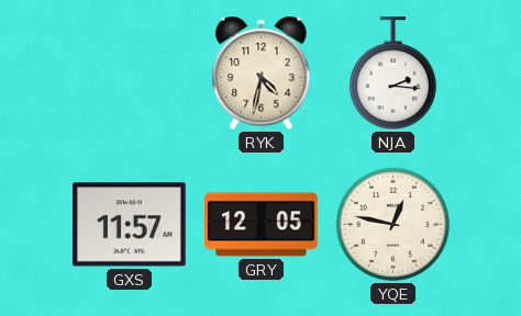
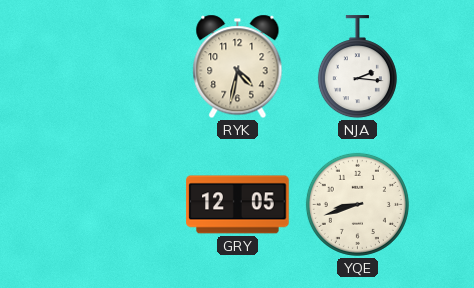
GXS: 11:57 -> none (130, 225)
YQE: 12:47 -> 8:42 (357, 204)
